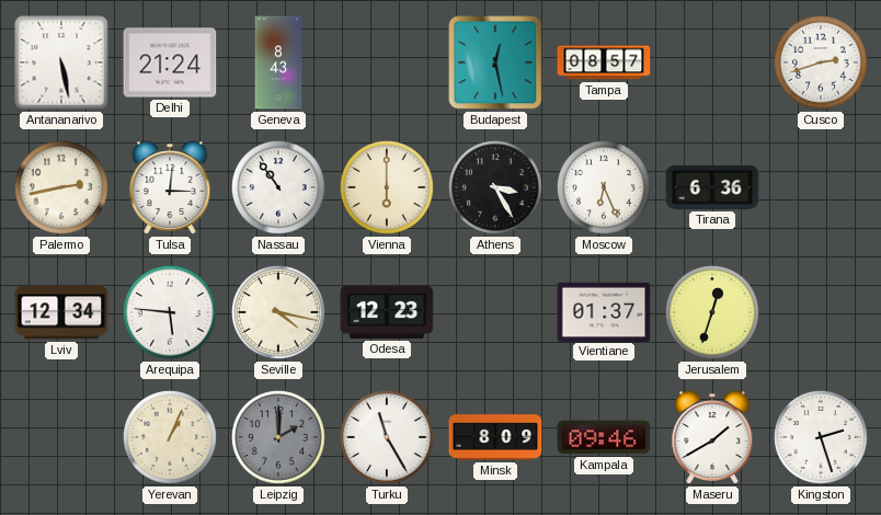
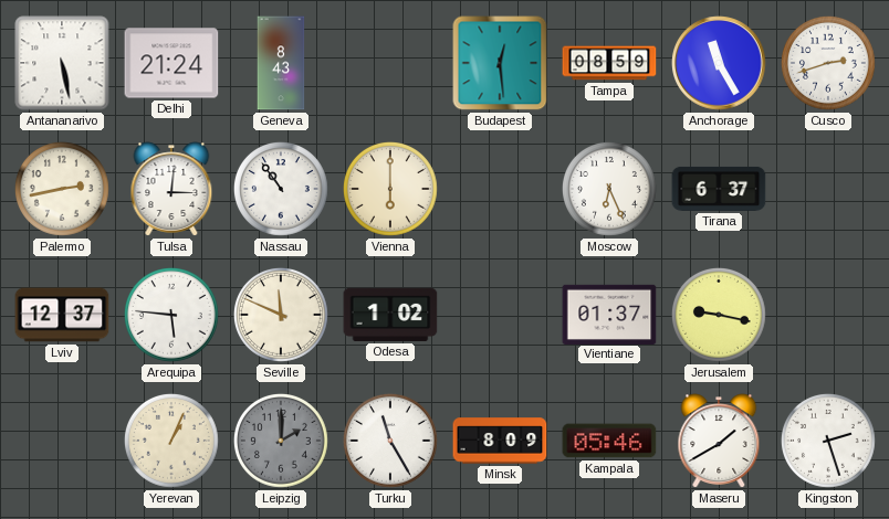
Budapest: 12:28 -> 12:29 (500, 63)
Tampa: 08:57 -> 08:59 (609, 63)
Anchorage: none -> 11:25 (719, 63)
Athens: 3:25 -> none (495, 187)
Tirana: 6:36 -> 6:37 (719, 189)
Lviv: 12:34 -> 12:37 (62, 315)
Seville: 4:17 -> 11:49 (281, 315)
Odesa: 12:23 -> 1:02 (390, 315)
Jerusalem: 12:33 -> 9:17 (719, 315)
Kampala: 09:46 -> 05:46 (609, 441)
